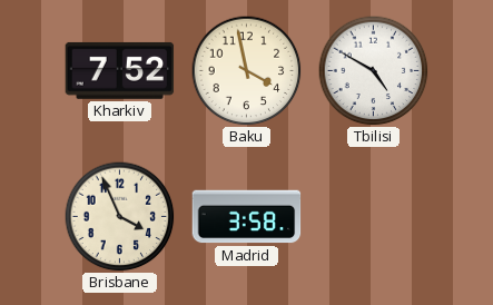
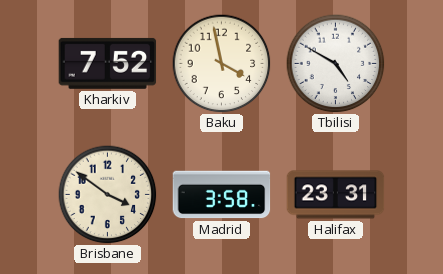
Brisbane: 3:56 -> 3:51 (108, 195)
Halifax: none -> 23:31 (336, 195)
